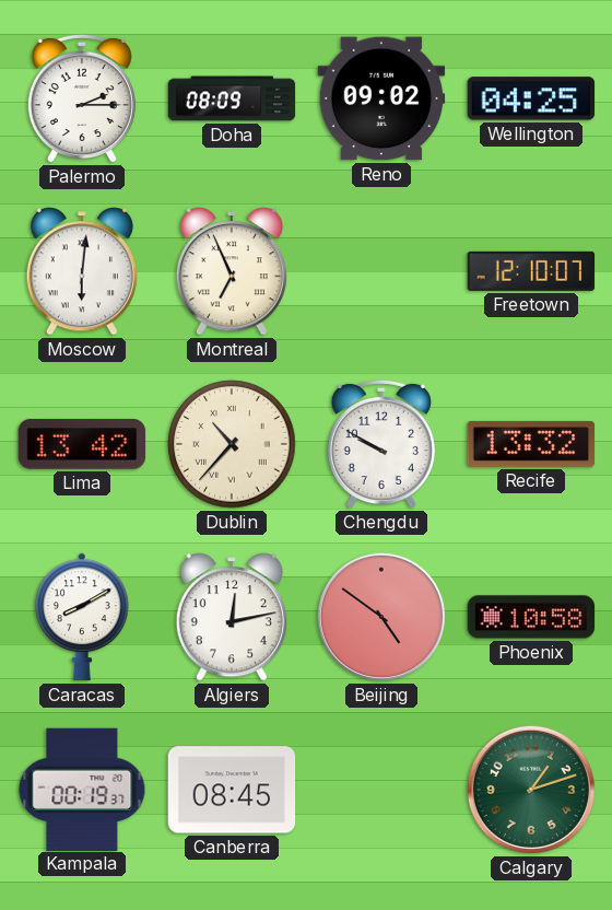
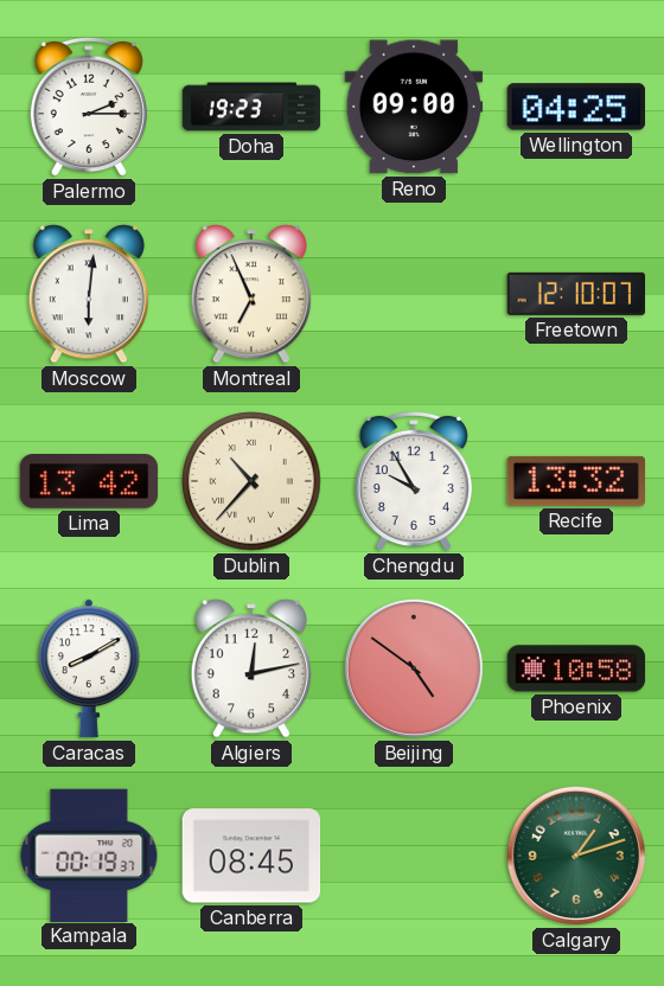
Doha: 08:09 -> 19:23 (251, 107)
Reno: 09:02 -> 09:00 (414, 107)
Chengdu: 9:50 -> 9:55 (414, 481)
